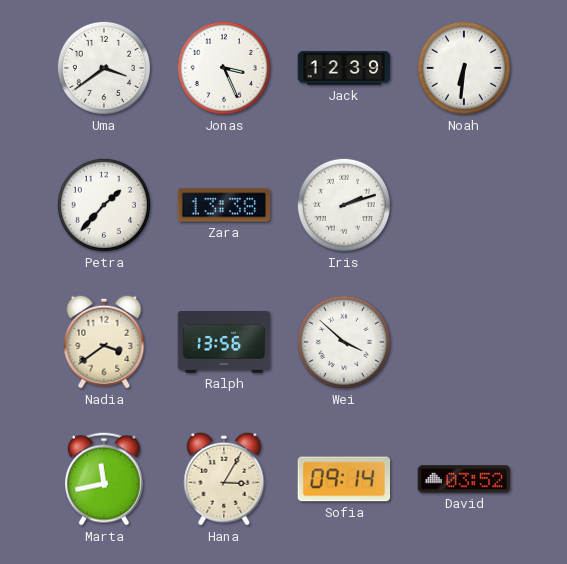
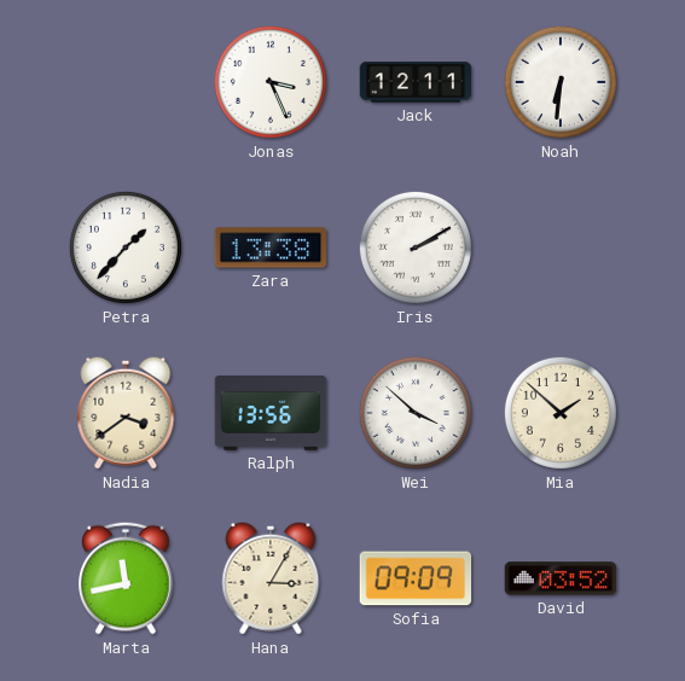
Uma: 3:39 -> none (104, 68)
Jack: 12:39 -> 12:11 (416, 82)
Iris: 2:12 -> 2:10 (416, 248)
Mia: none -> 1:52 (561, 413)
Sofia: 09:14 -> 09:09 (416, 578)
